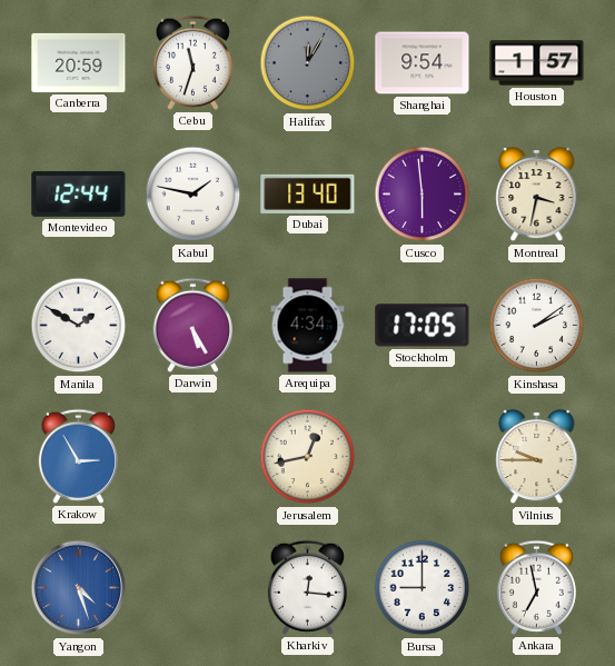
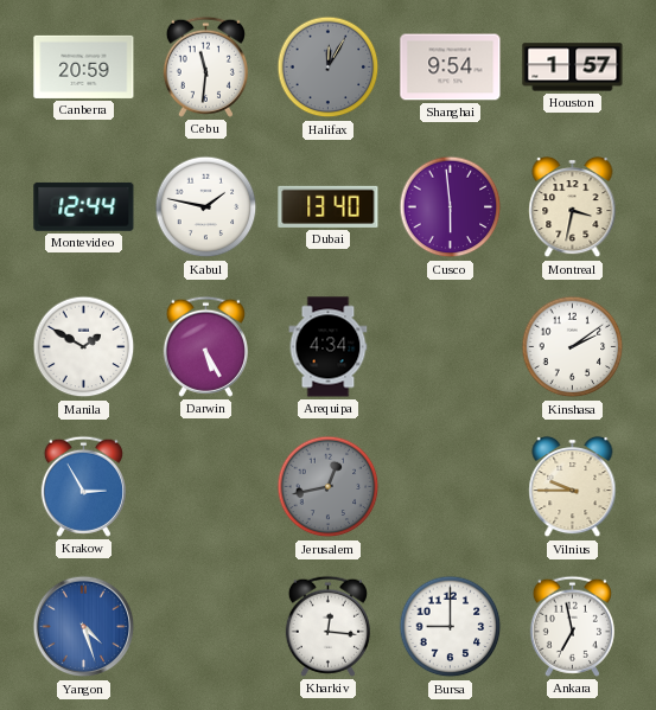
Cebu: 11:33 -> 11:31 (205, 66)
Stockholm: 17:05 -> none (423, 326)
Jerusalem dial: cream -> grey (329, 487)
